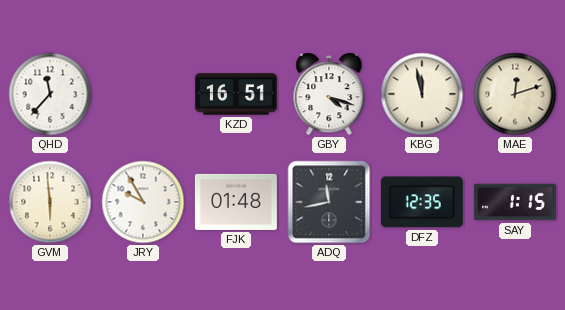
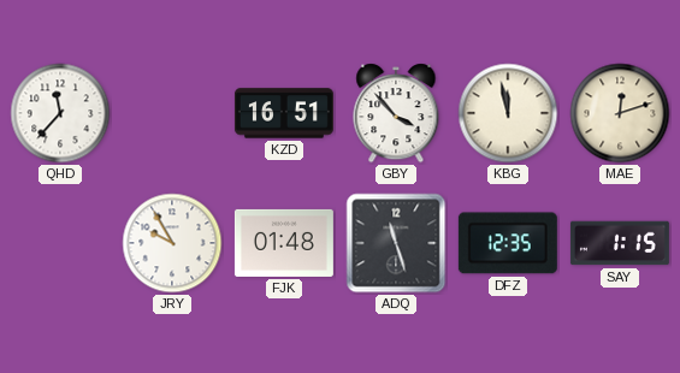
GBY: 4:18 -> 3:53 (396, 113)
GVM: 5:59 -> none (50, 202)
ADQ: 11:43 -> 11:27 (396, 243)
